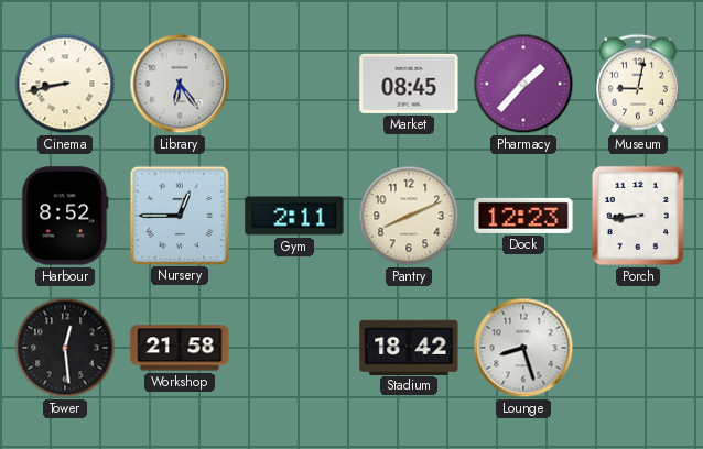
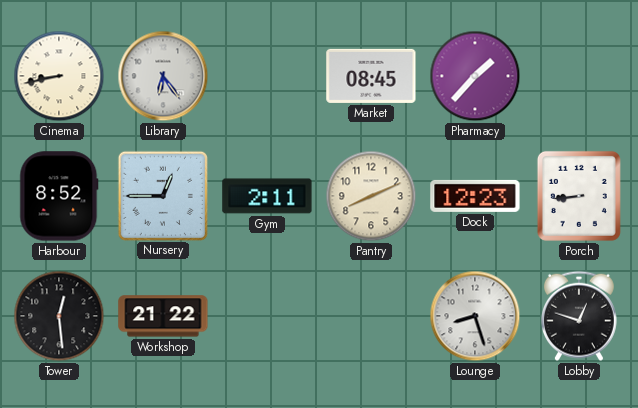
Museum: 9:02 -> none (638, 84)
Workshop: 21:58 -> 21:22 (163, 316)
Stadium: 18:42 -> none (409, 347)
Lobby: none -> 12:48 (579, 316)
